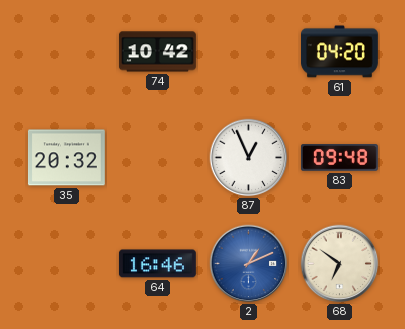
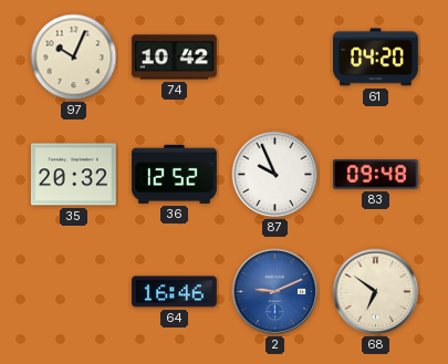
97: none -> 10:04 (74, 58)
36: none -> 12:52 (175, 174)
87: 12:56 -> 9:56 (275, 175)
2: 1:11 -> 9:11 (275, 292)
